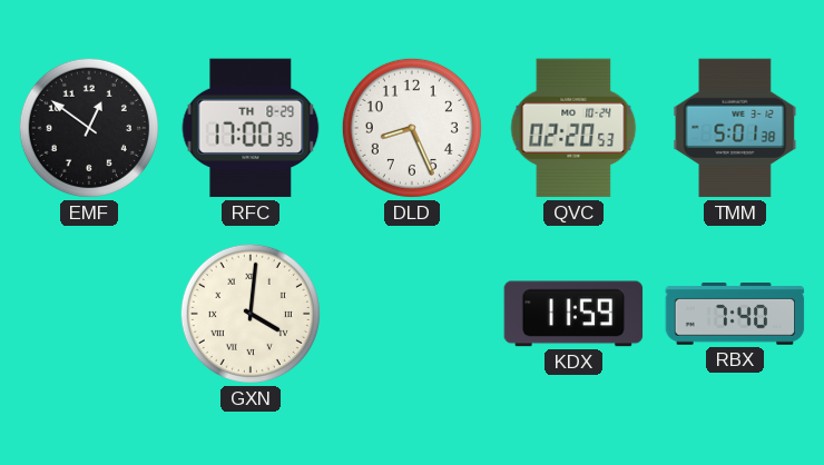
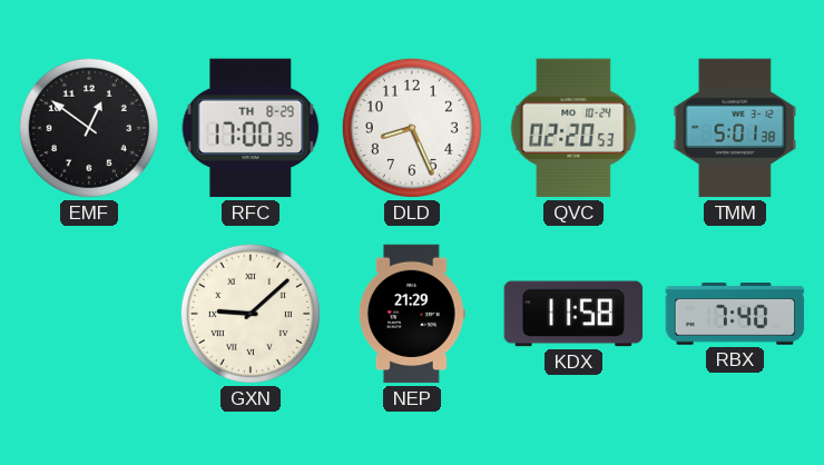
GXN: 4:01 -> 9:08 (251, 314)
NEP: none -> 21:29 (412, 314)
KDX: 11:59 -> 11:58 (573, 314)
